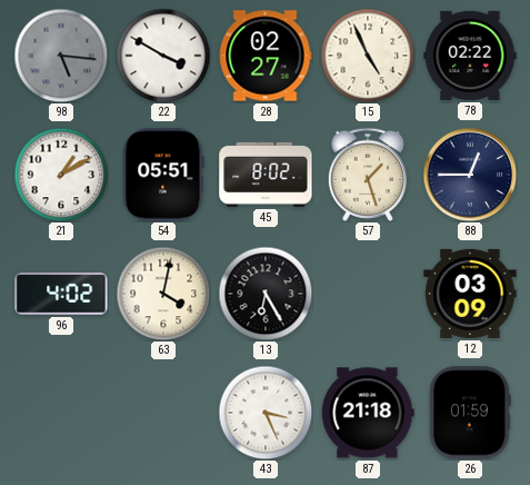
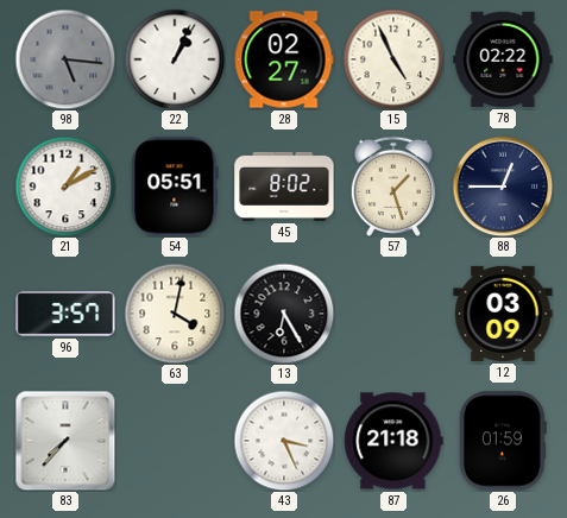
22: 3:50 -> 1:04 (175, 59)
96: 4:02 -> 3:57 (65, 314)
83: none -> 7:37 (65, 441)
